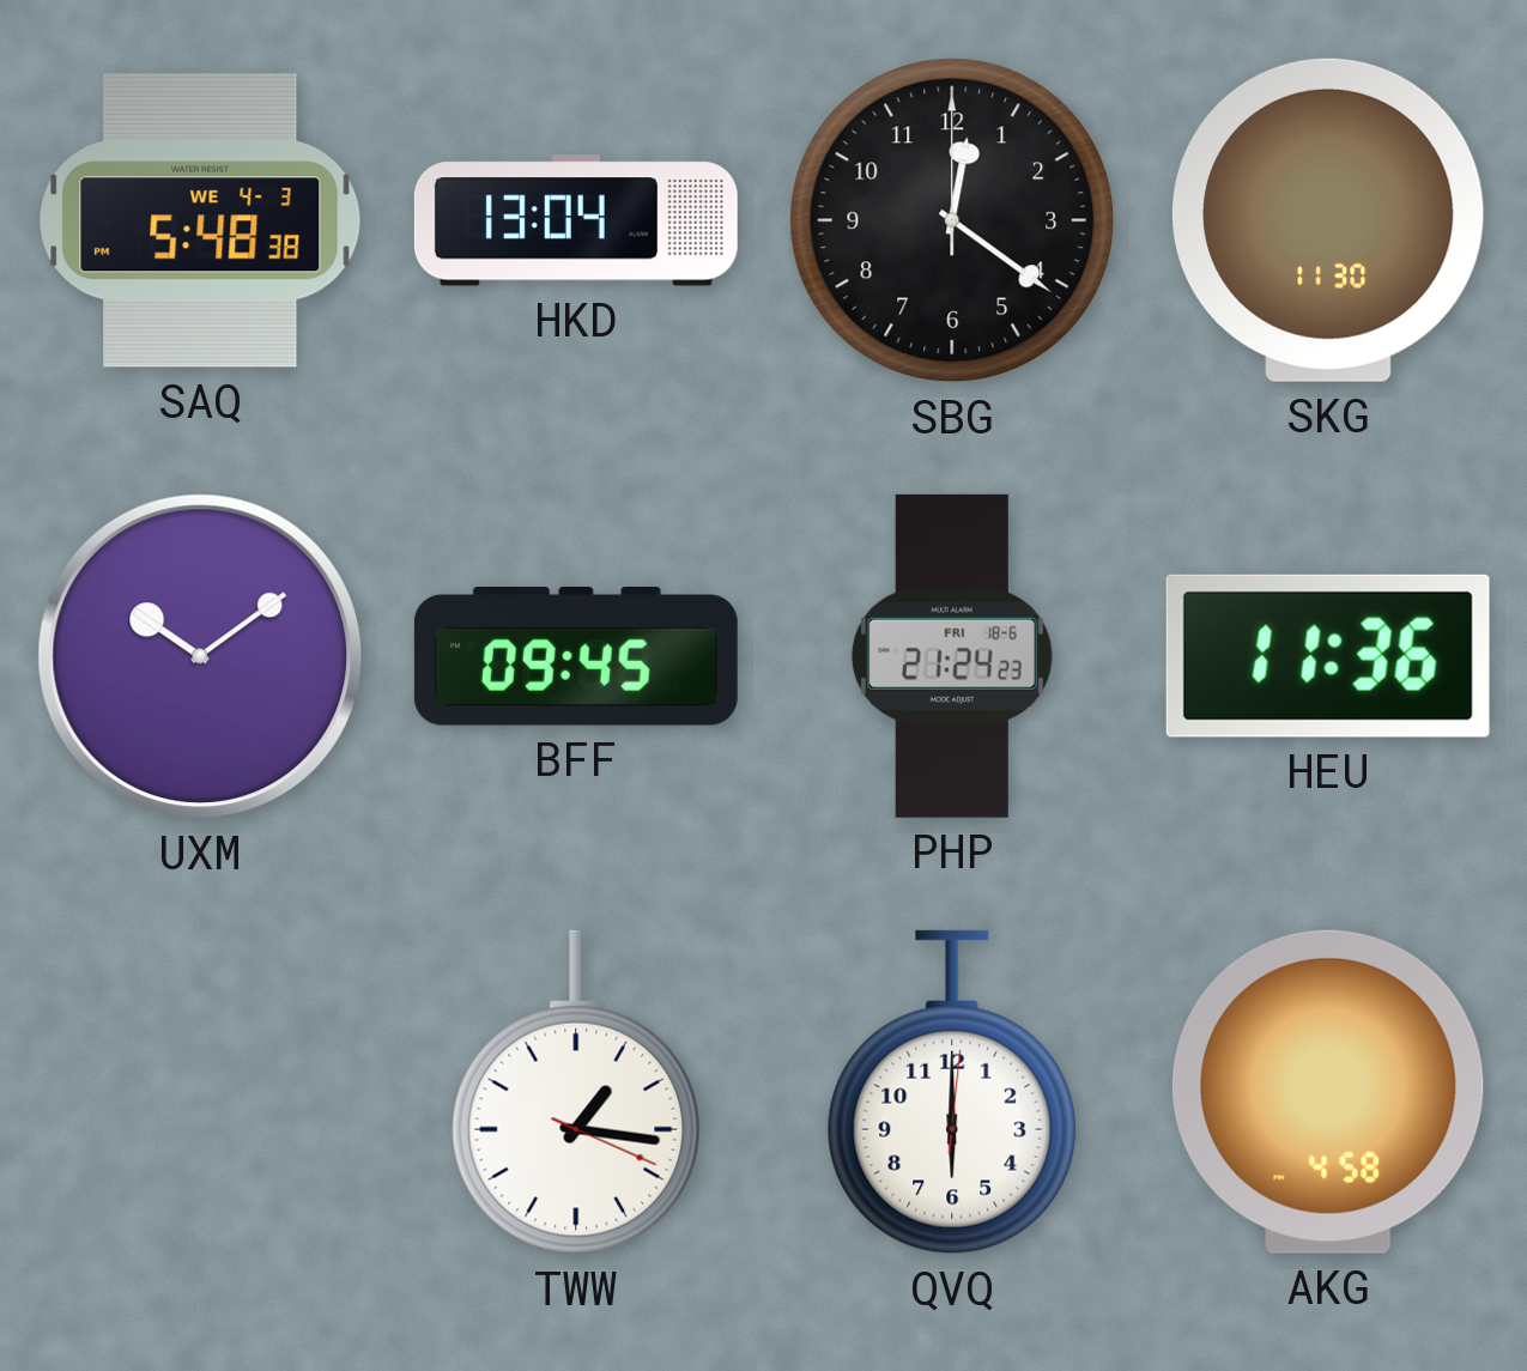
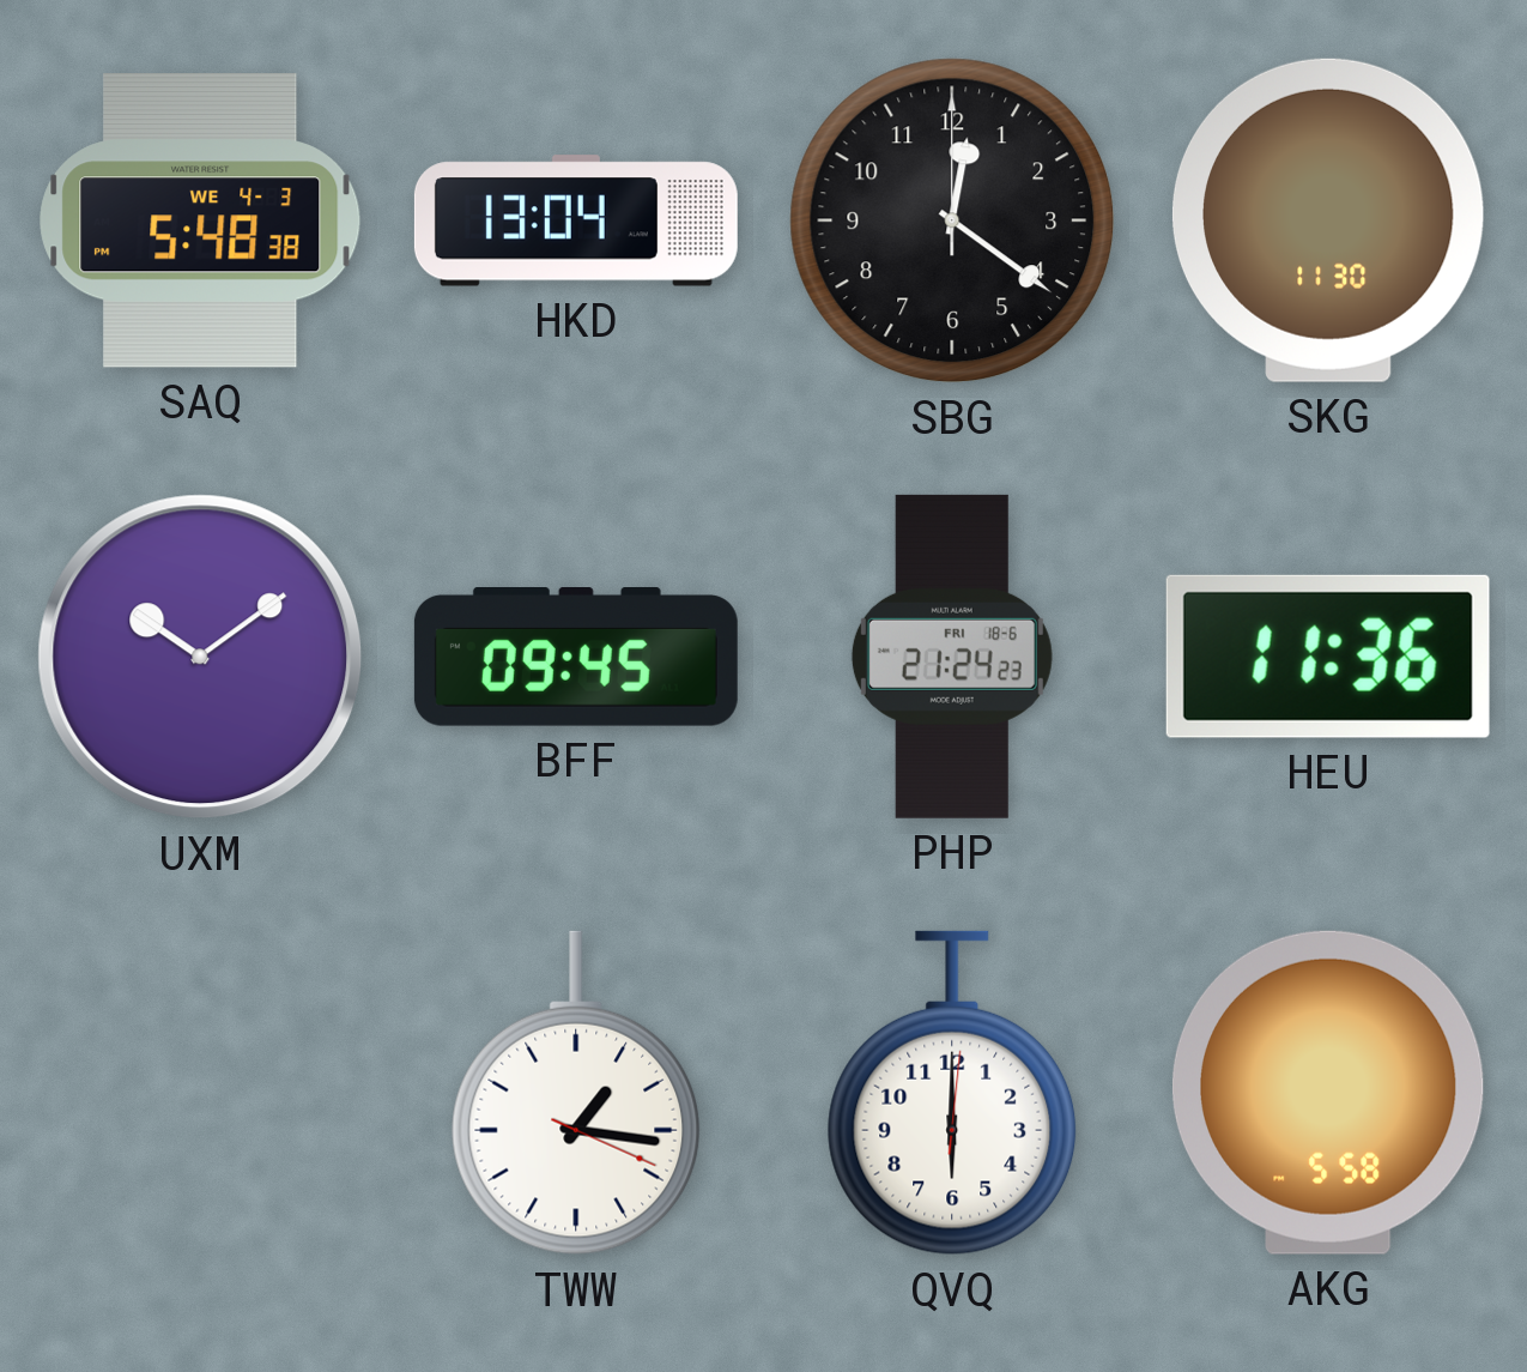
AKG: 4:58 -> 5:58 (1328, 1093)
